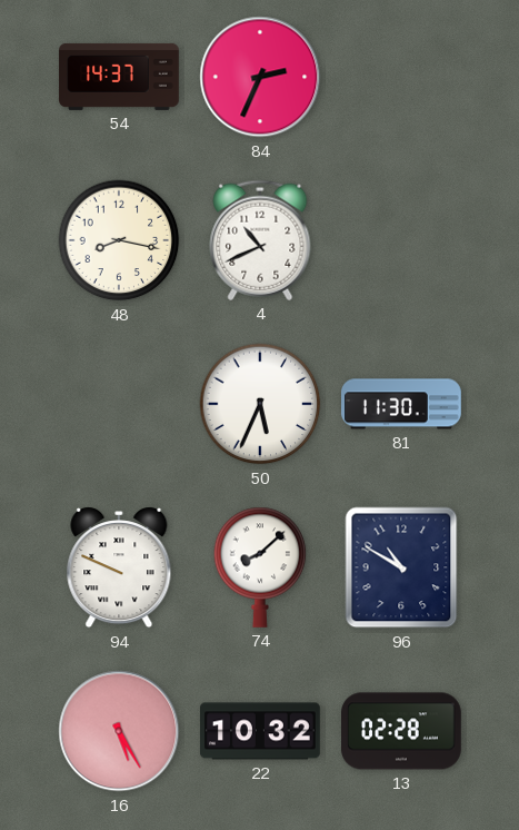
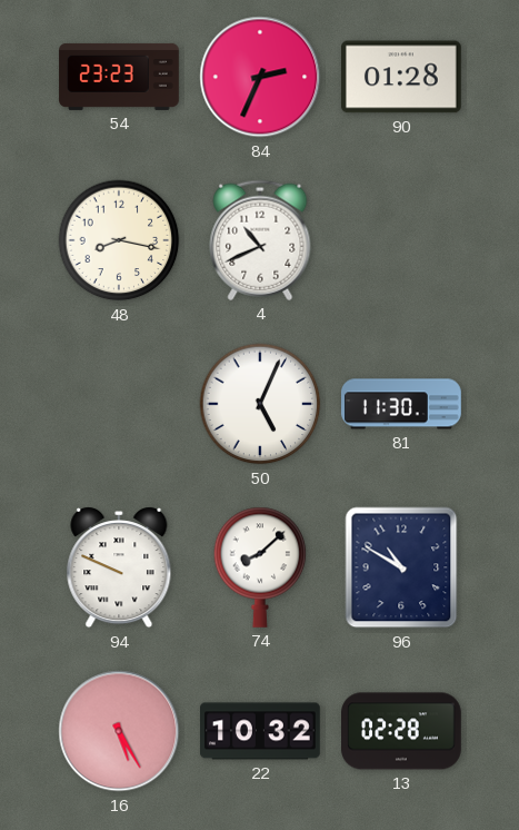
54: 14:37 -> 23:23 (119, 77)
90: none -> 01:28 (401, 77)
50: 5:34 -> 5:04 (260, 404)
